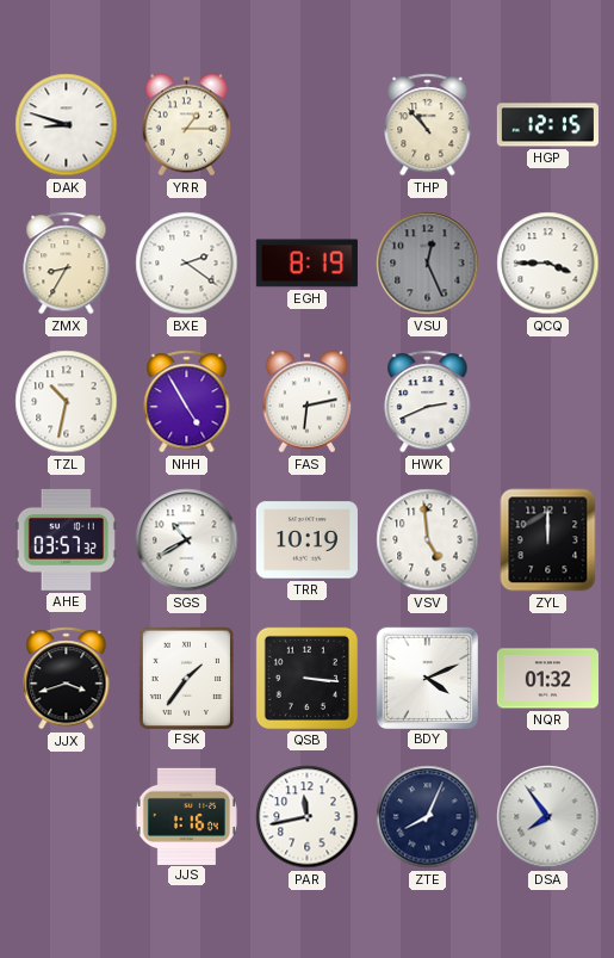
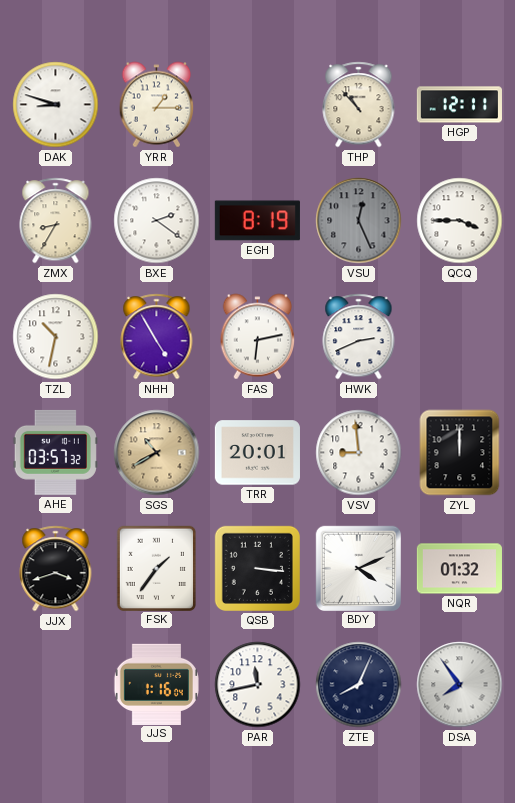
HGP: 12:15 -> 12:11 (459, 105)
SGS dial: white -> champagne (157, 453)
TRR: 10:19 -> 20:01 (257, 453)
VSV: 4:59 -> 8:59 (359, 453)
